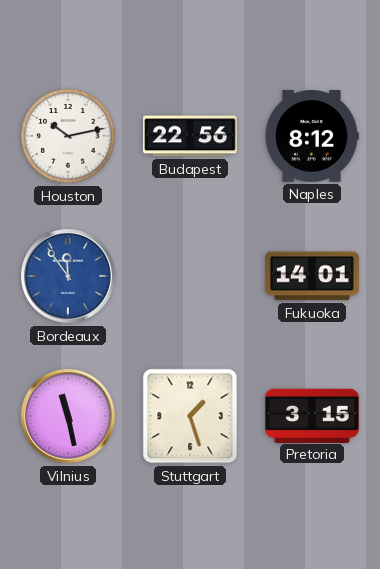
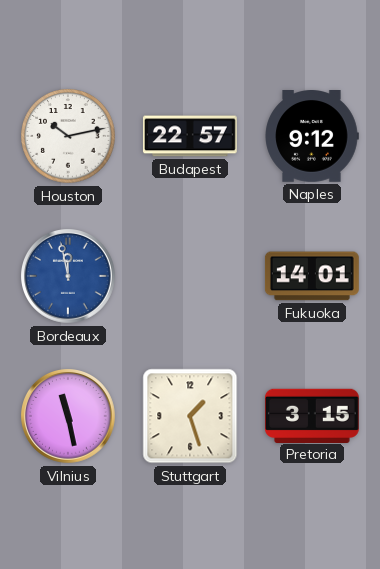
Budapest: 22:56 -> 22:57 (190, 136)
Naples: 8:12 -> 9:12 (312, 136)
Bordeaux: 11:54 -> 11:58 (69, 277)
